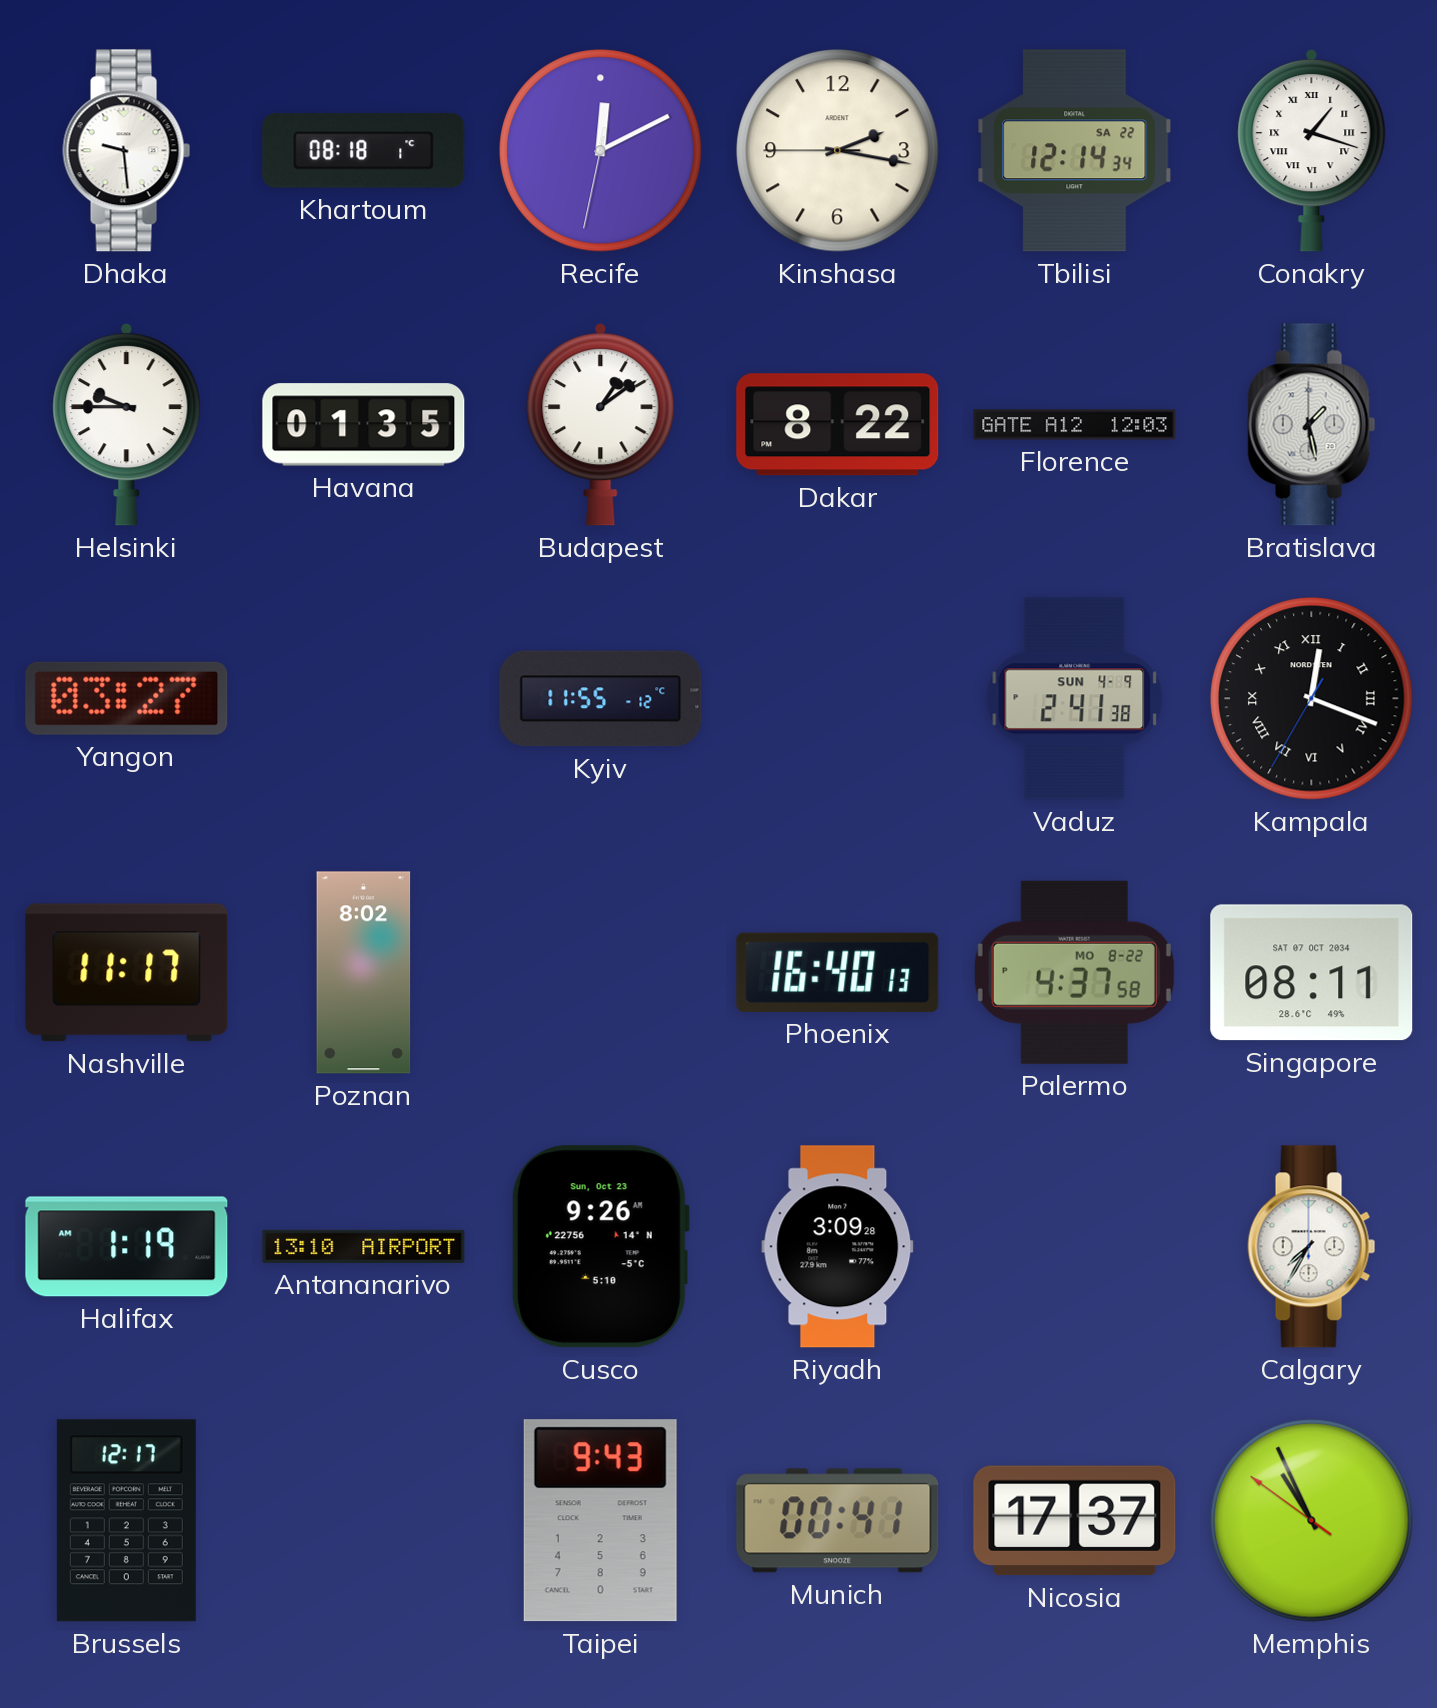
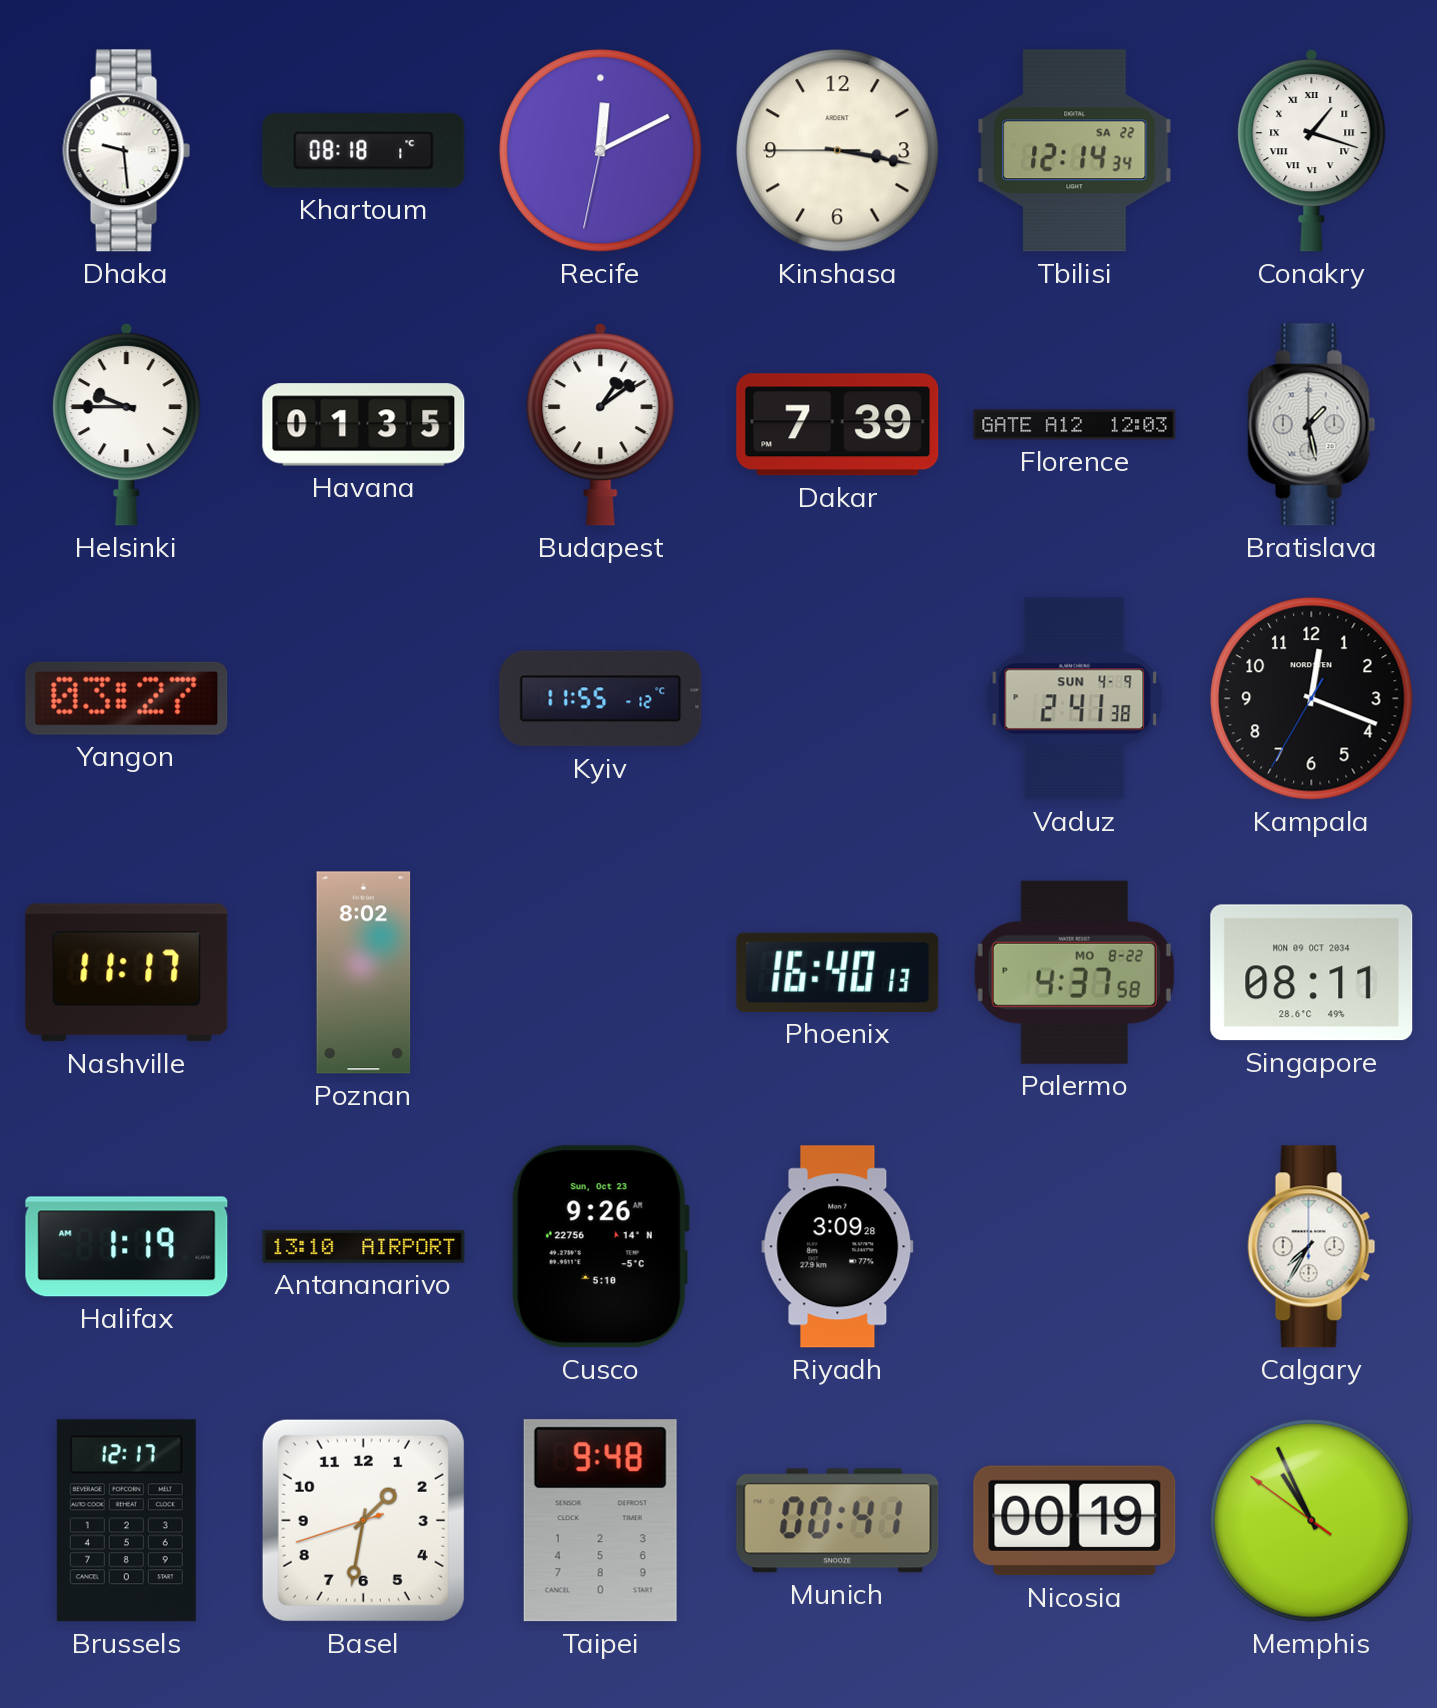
Kinshasa: 2:16 -> 3:16 (838, 151)
Dakar: 8:22 -> 7:39 (838, 425)
Kampala numerals: Roman -> Arabic (1312, 699)
Singapore date: SAT 07 OCT 2034 -> MON 09 OCT 2034 (1312, 973)
Basel: none -> 1:31 (363, 1520)
Taipei: 9:43 -> 9:48 (600, 1521)
Nicosia: 17:37 -> 00:19 (1075, 1521)
